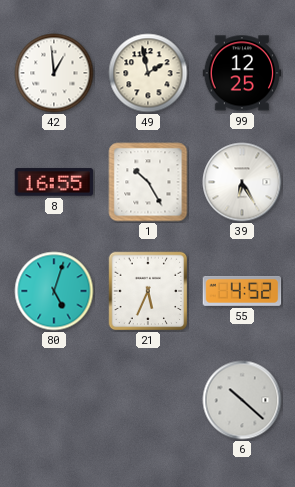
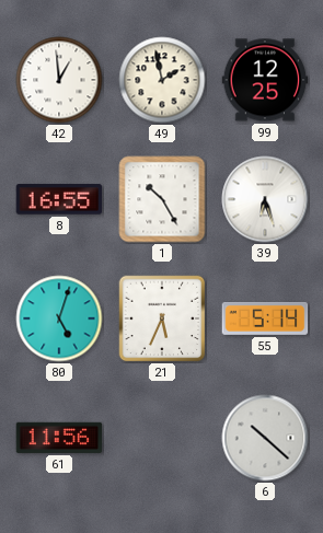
39: 6:25 -> 6:27 (265, 199)
55: 4:52 -> 5:14 (265, 318)
61: none -> 11:56 (59, 438)
